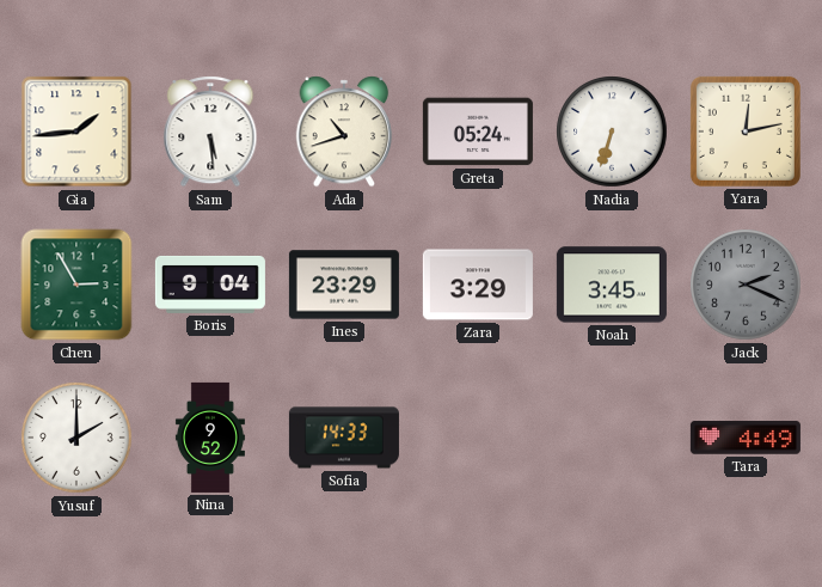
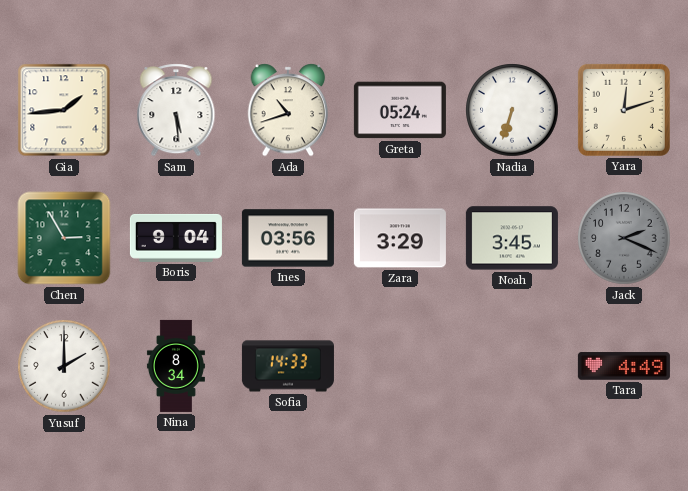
Yara: 12:13 -> 12:12 (624, 110)
Ines: 23:29 -> 03:56 (288, 238)
Nina: 9:52 -> 8:34 (176, 366)
